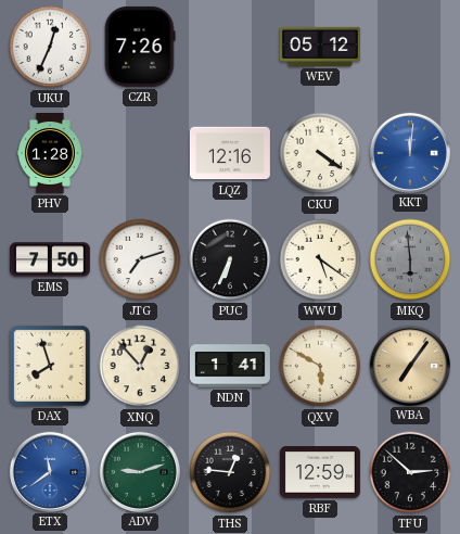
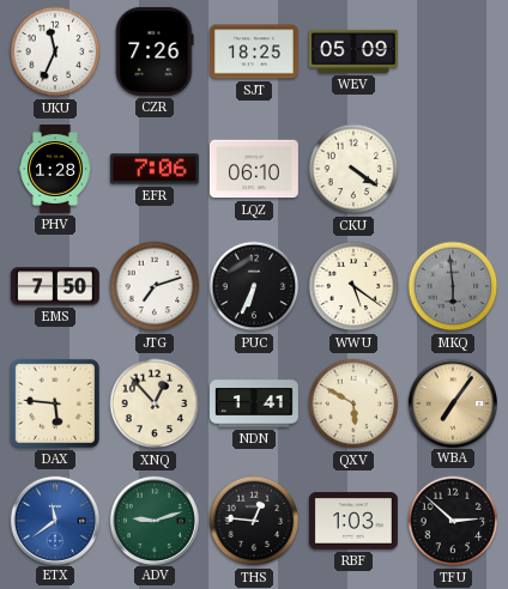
UKU: 12:34 -> 11:34 (55, 51)
SJT: none -> 18:25 (254, 51)
WEV: 05:12 -> 05:09 (353, 51)
EFR: none -> 7:06 (155, 169)
LQZ: 12:16 -> 06:10 (254, 169)
KKT: 12:01 -> none (409, 152)
DAX: 7:57 -> 5:46 (55, 403)
RBF: 12:59 -> 1:03 (353, 521)
